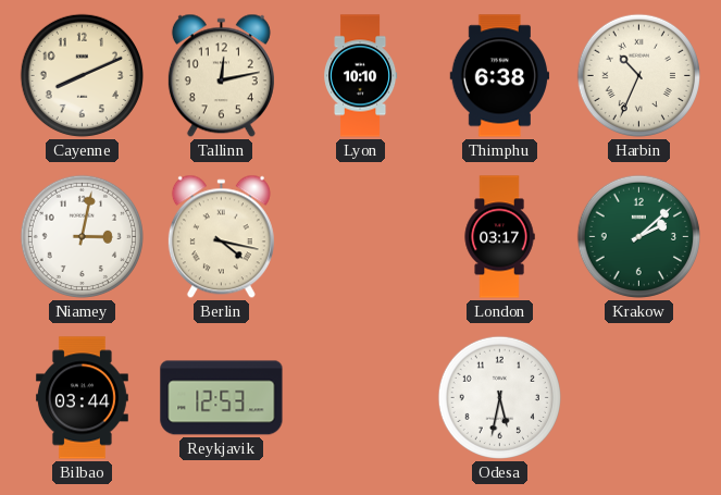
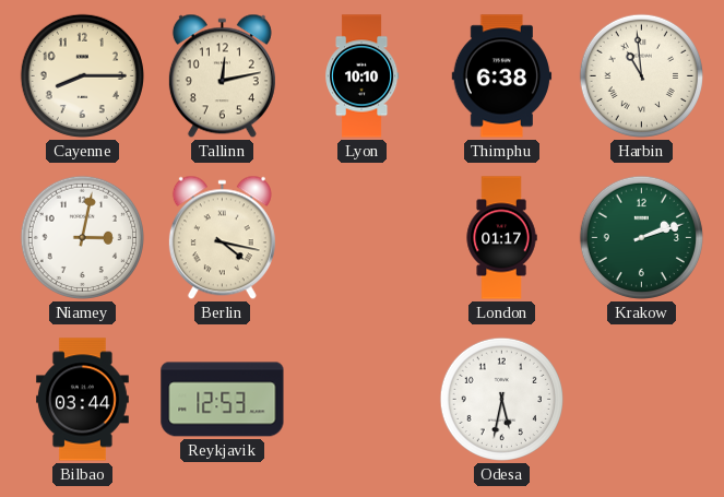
Cayenne: 8:11 -> 8:15 (82, 75)
Harbin: 10:34 -> 10:59 (641, 75)
London: 03:17 -> 01:17 (501, 238)
Krakow: 2:08 -> 2:12 (641, 237)
